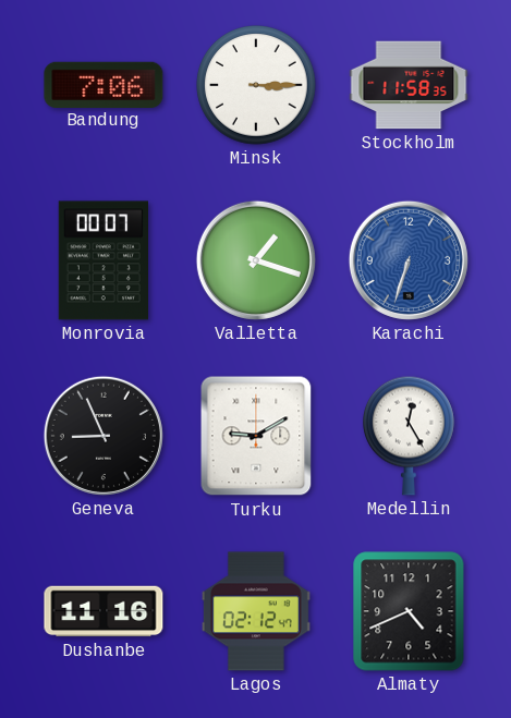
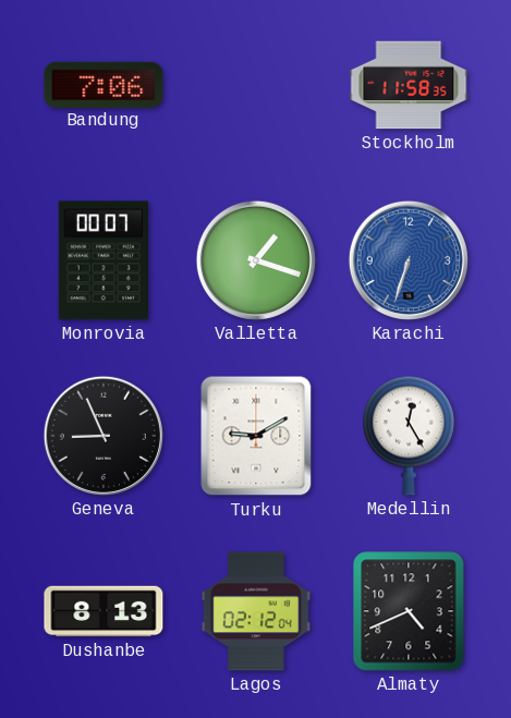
Minsk: 3:15 -> none (256, 85)
Dushanbe: 11:16 -> 8:13 (104, 611)
Lagos: 02:12:47 -> 02:12:04 (256, 611)
